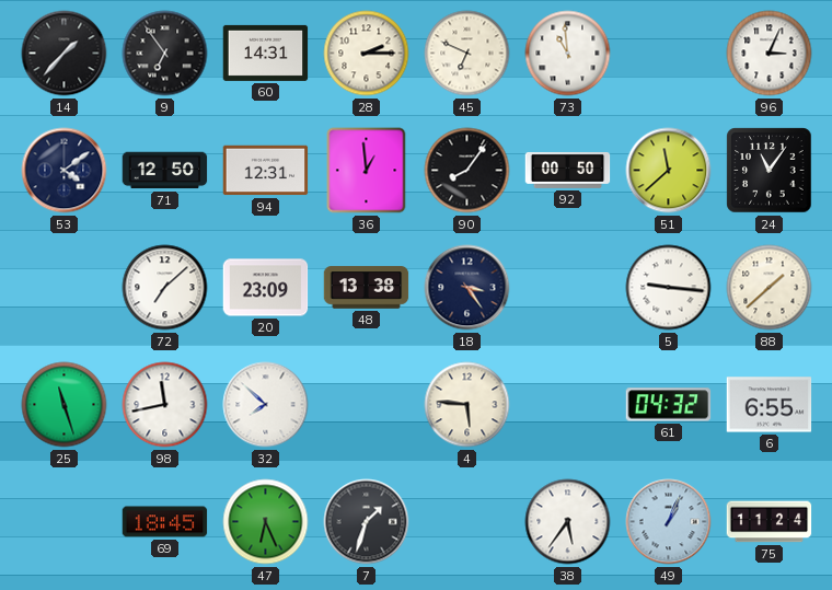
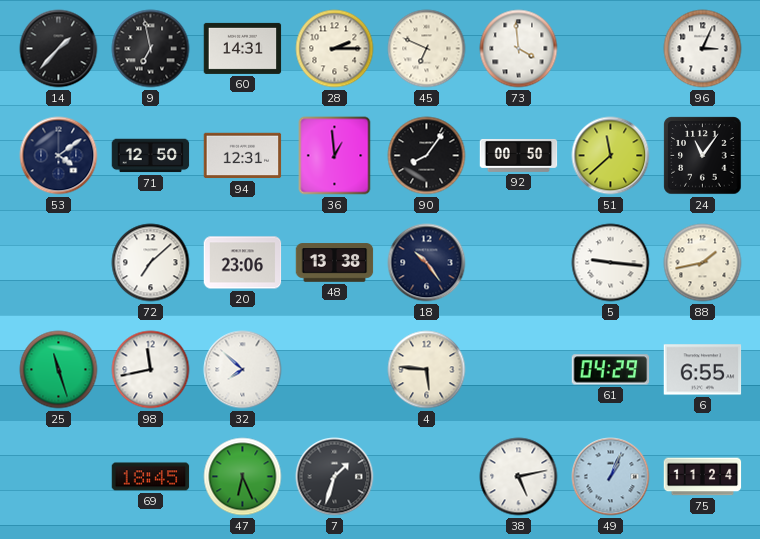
9: 6:54 -> 6:58 (151, 49)
73: 10:59 -> 3:59 (519, 49)
20: 23:09 -> 23:06 (243, 263)
18: 3:24 -> 10:24 (427, 263)
88: 1:38 -> 1:43 (703, 263)
61: 04:32 -> 04:29 (611, 370)
38: 5:36 -> 5:13 (519, 477)
